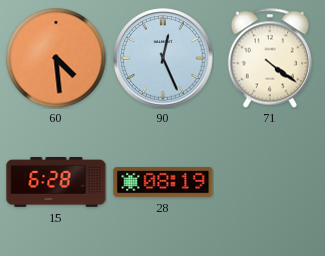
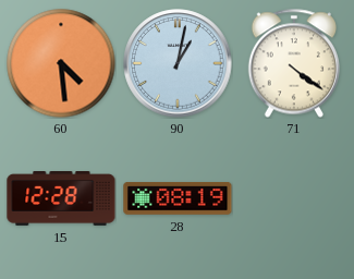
90: 12:26 -> 1:02 (178, 63)
15: 6:28 -> 12:28 (61, 199)
